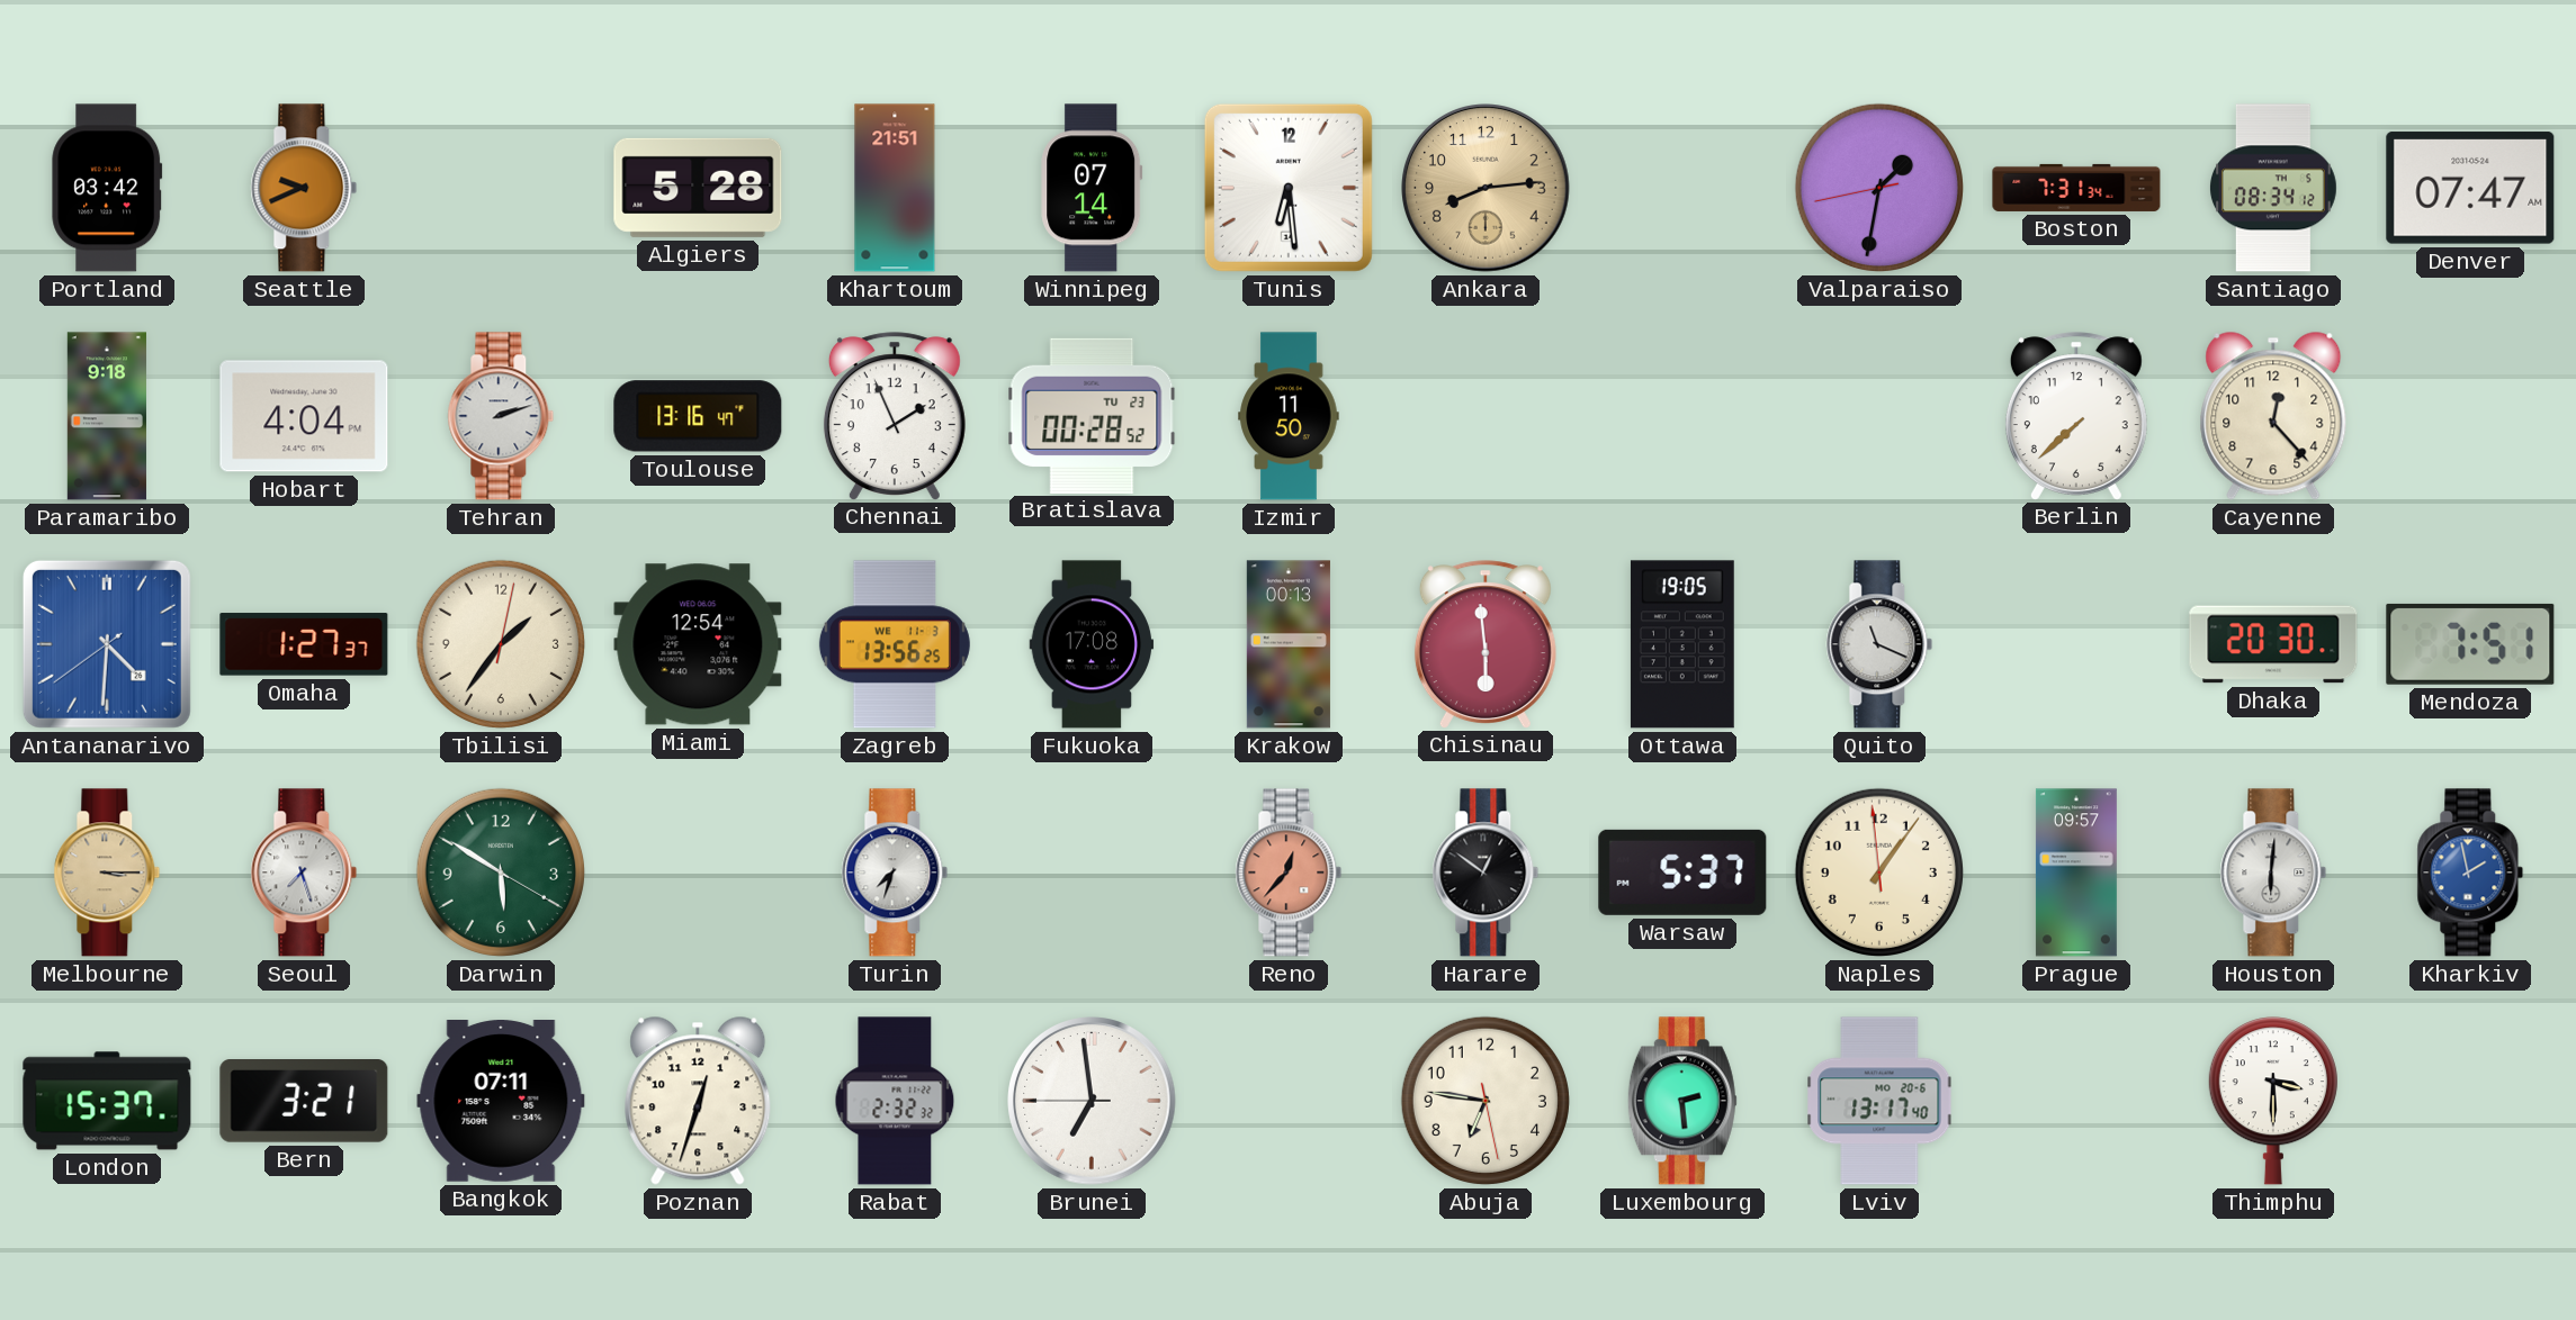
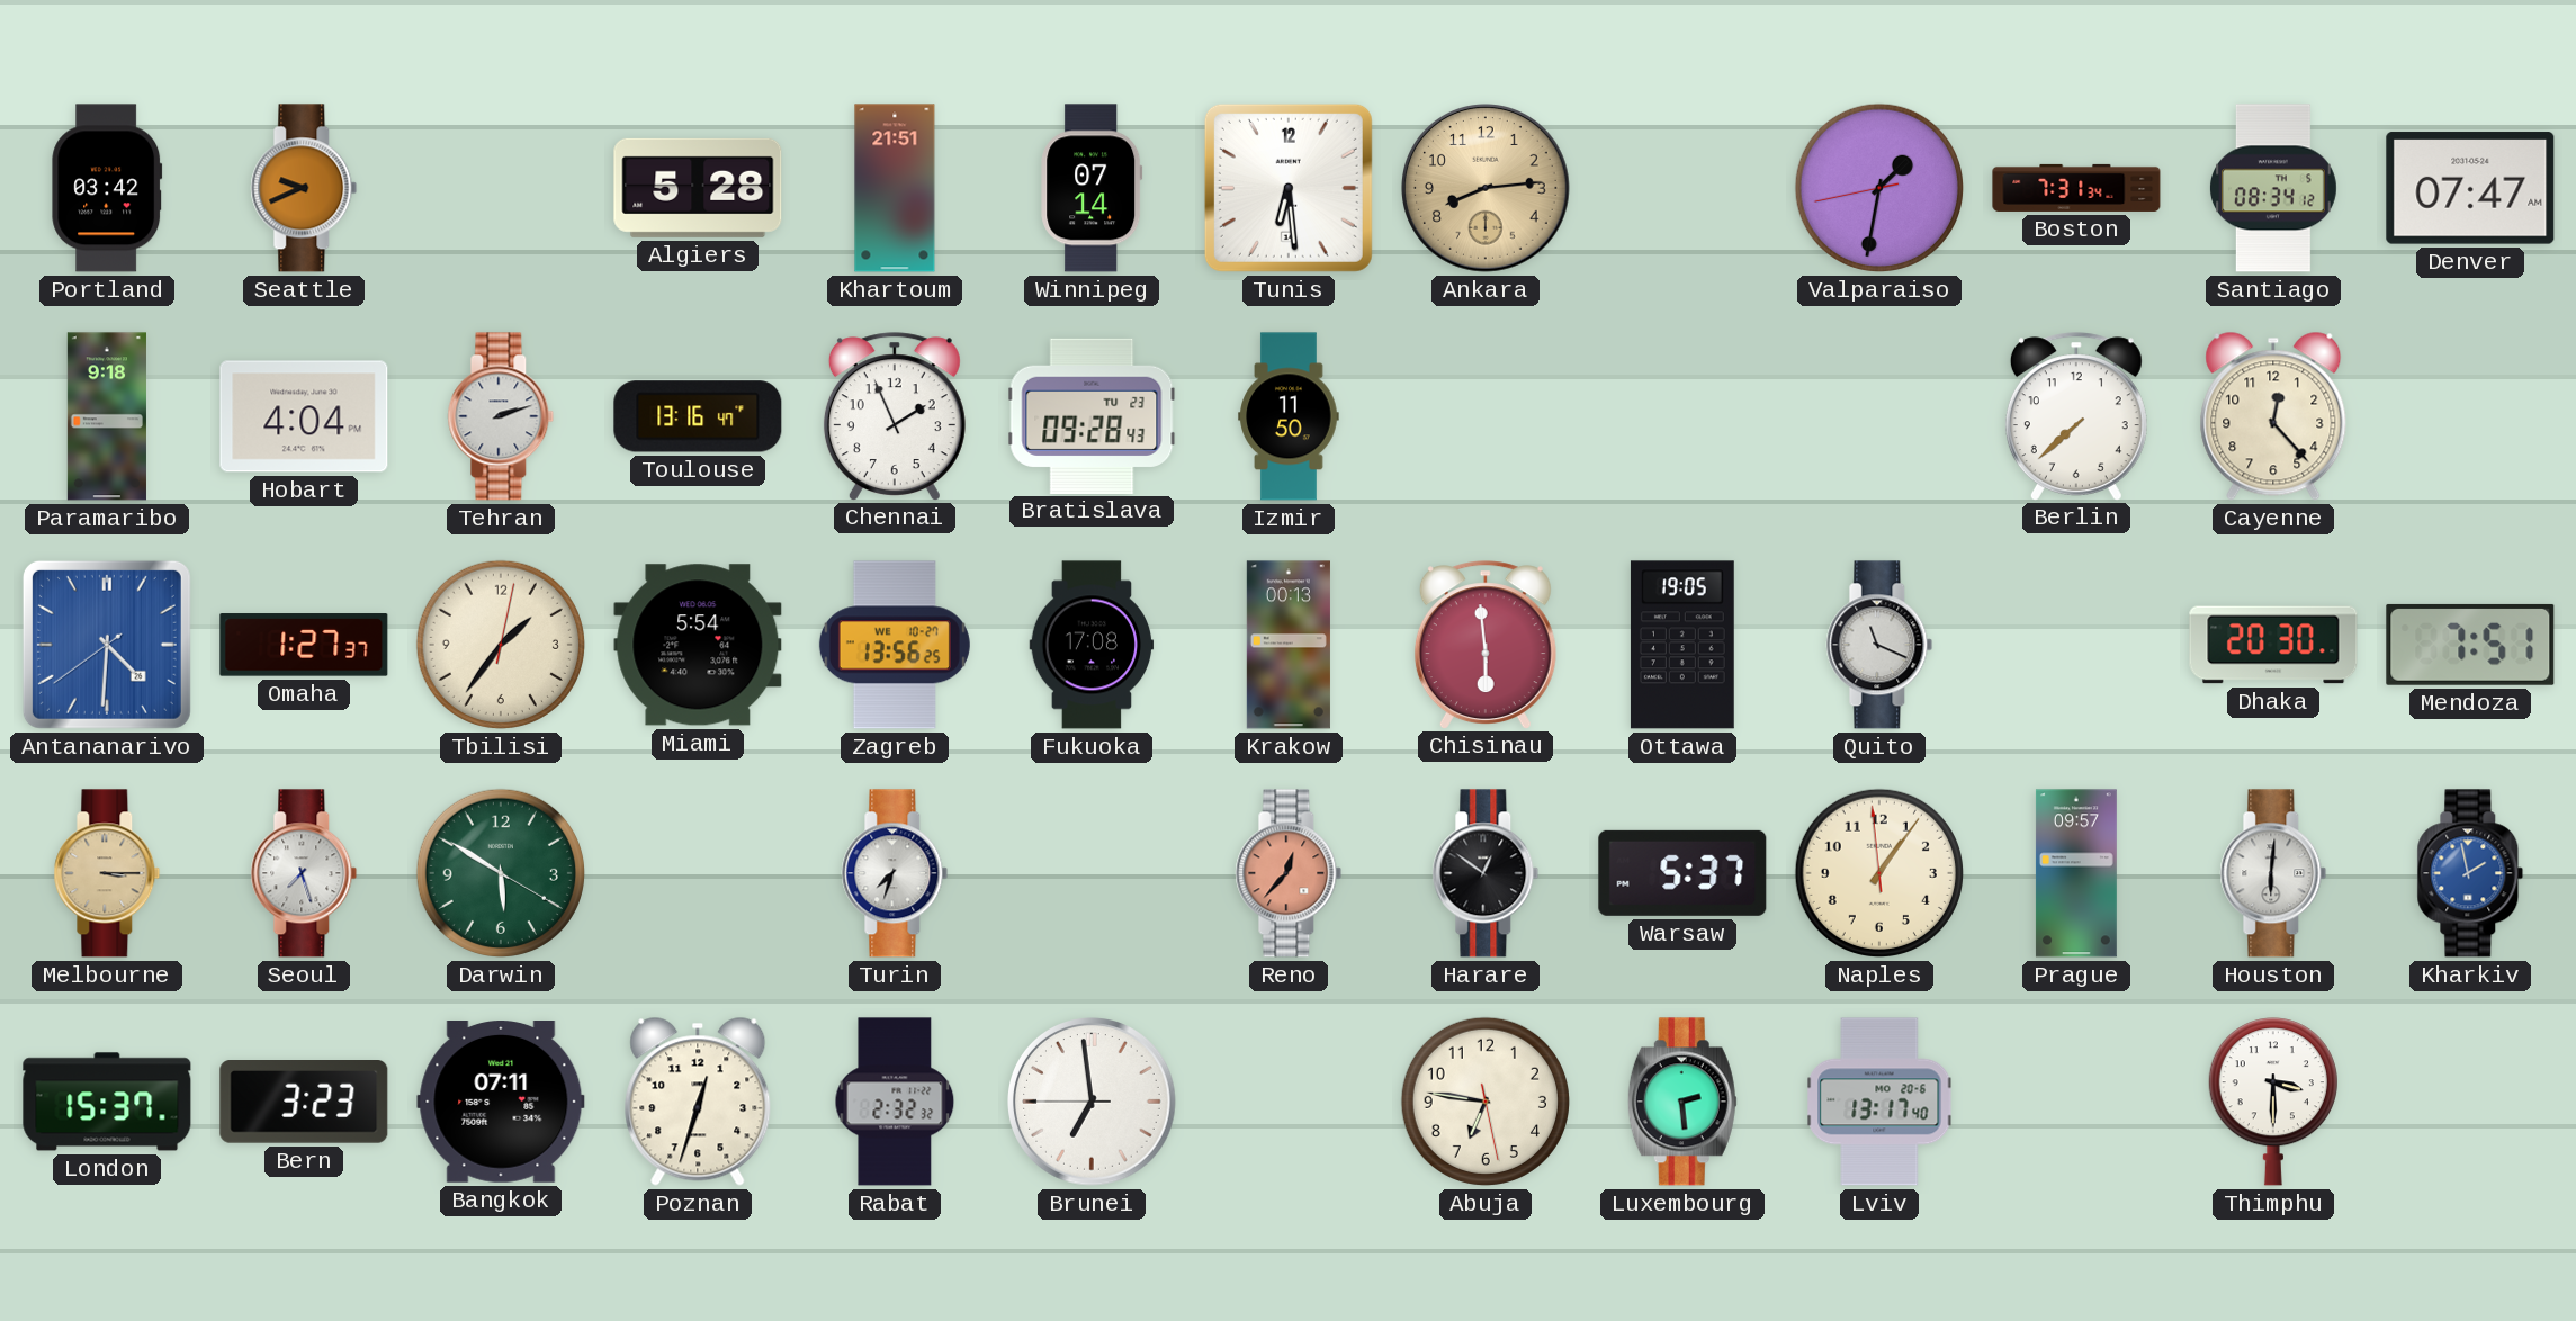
Bratislava: 00:28 -> 09:28 (1092, 415)
Miami: 12:54 -> 5:54 (698, 645)
Zagreb date: WE 11-3 -> WE 10-27 (895, 645)
Bern: 3:21 -> 3:23 (304, 1103)
